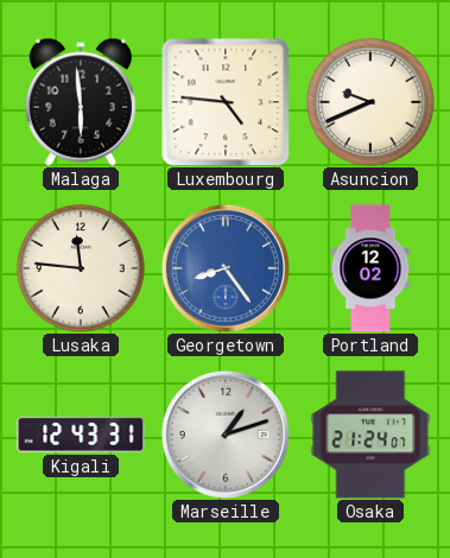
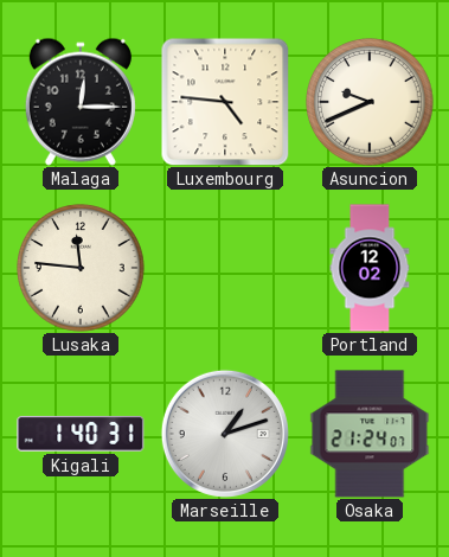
Malaga: 5:59 -> 12:15 (81, 102)
Georgetown: 8:24 -> none (226, 268)
Kigali: 12:43 -> 1:40 (81, 434)
